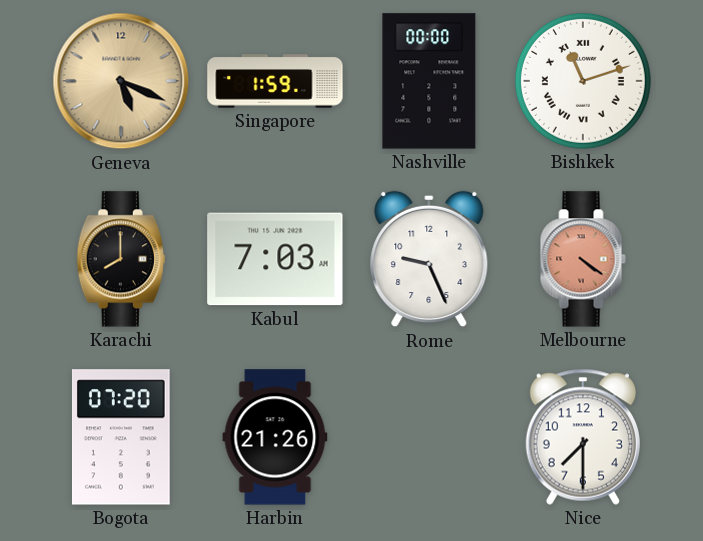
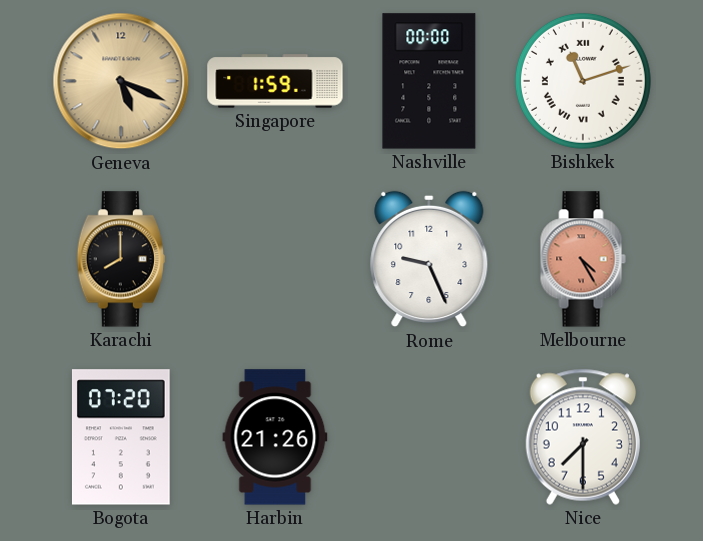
Kabul: 7:03 -> none (275, 259)
Melbourne: 4:21 -> 4:25 (583, 259)
